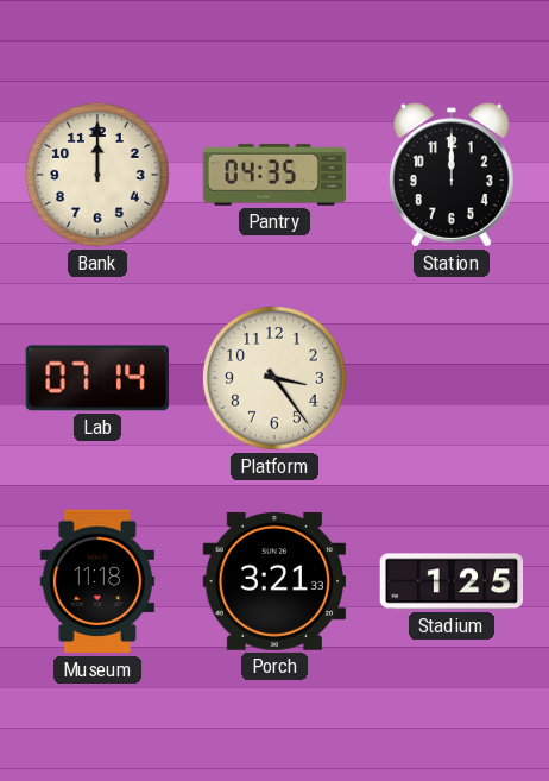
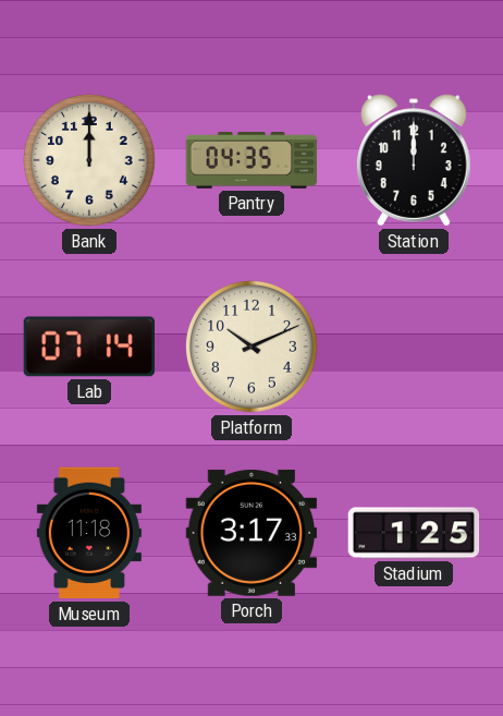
Platform: 3:24 -> 10:11 (251, 347)
Porch: 3:21 -> 3:17 (251, 533)
